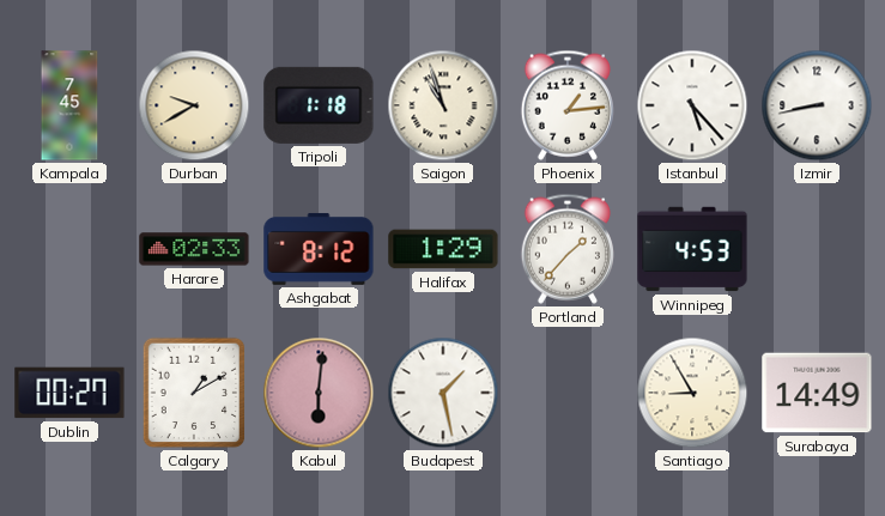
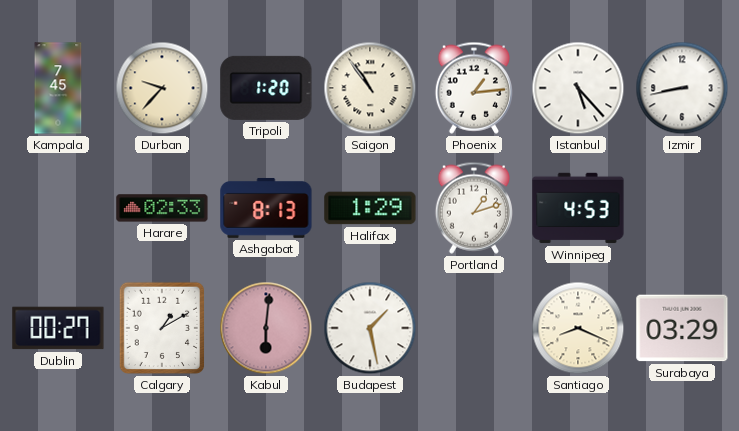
Durban: 9:40 -> 9:37 (162, 88)
Tripoli: 1:18 -> 1:20 (266, 88)
Saigon: 10:57 -> 10:54 (370, 88)
Ashgabat: 8:12 -> 8:13 (266, 208)
Portland: 1:37 -> 1:12 (474, 208)
Santiago: 8:55 -> 8:19 (578, 328)
Surabaya: 14:49 -> 03:29 (682, 328)
